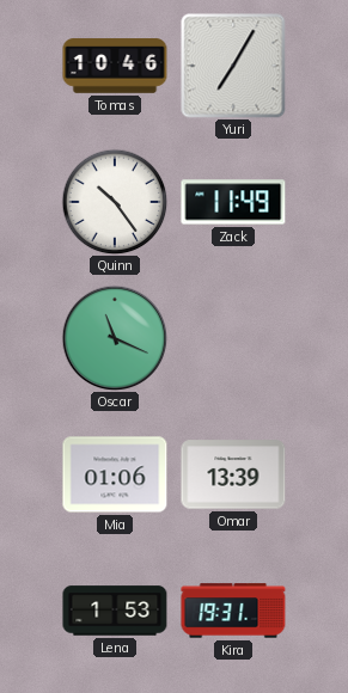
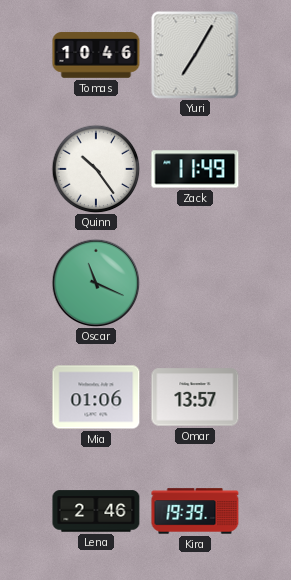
Omar: 13:39 -> 13:57 (195, 397)
Lena: 1:53 -> 2:46 (96, 511)
Kira: 19:31 -> 19:39 (195, 511)
